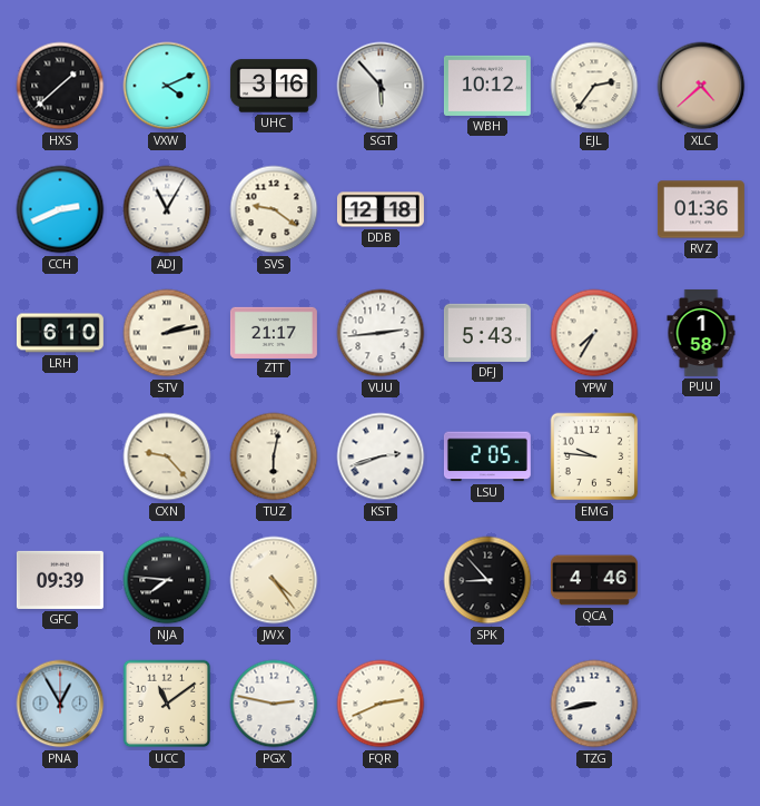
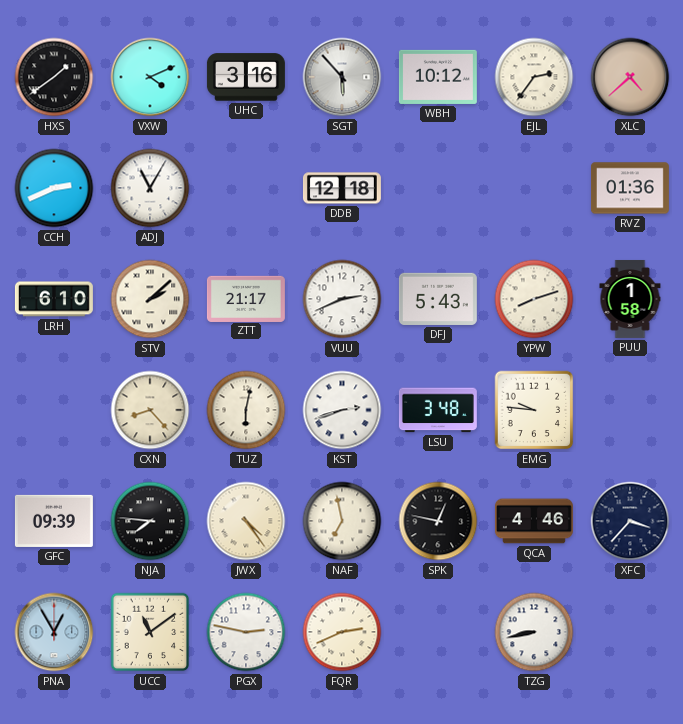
HXS: 1:38 -> 1:39 (54, 77)
SVS: 9:21 -> none (274, 209)
STV: 2:13 -> 2:08 (150, 299)
VUU: 2:44 -> 2:41 (342, 299)
YPW: 7:35 -> 8:12 (534, 299)
CXN: 9:23 -> 8:23 (150, 410)
LSU: 2:05 -> 3:48 (438, 410)
NAF: none -> 6:58 (342, 521)
SPK: 8:53 -> 12:47 (438, 521)
XFC: none -> 3:37 (630, 521)
